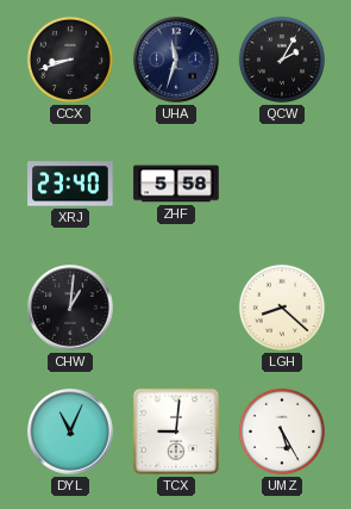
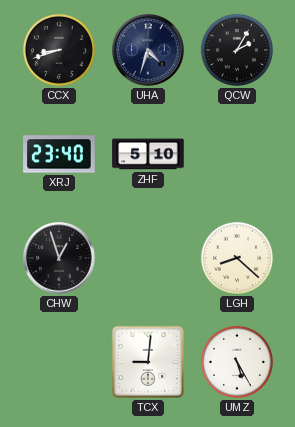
UHA: 11:33 -> 4:33 (148, 50)
ZHF: 5:58 -> 5:10 (148, 154)
CHW: 1:01 -> 12:57 (59, 258)
DYL: 11:04 -> none (70, 432)
